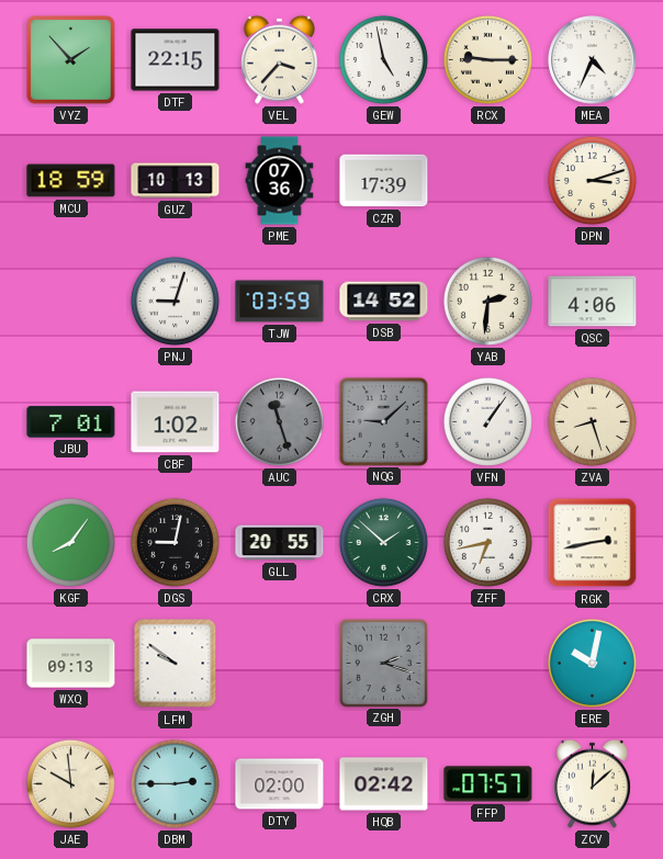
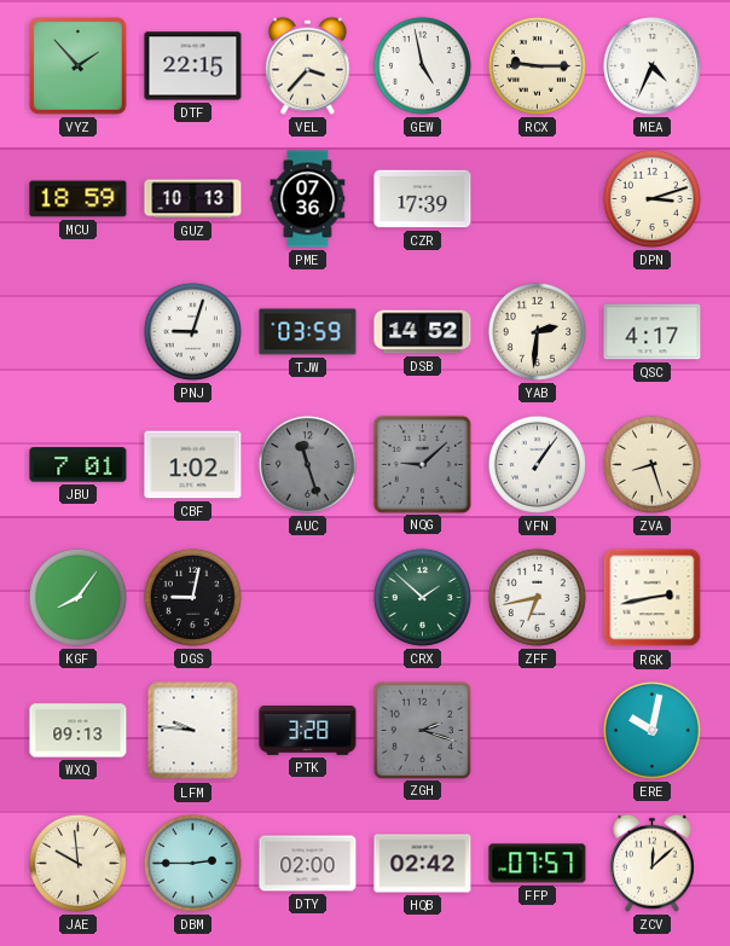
QSC: 4:06 -> 4:17 (653, 332)
GLL: 20:55 -> none (280, 543)
LFM: 9:51 -> 9:46 (193, 731)
PTK: none -> 3:28 (308, 731)
